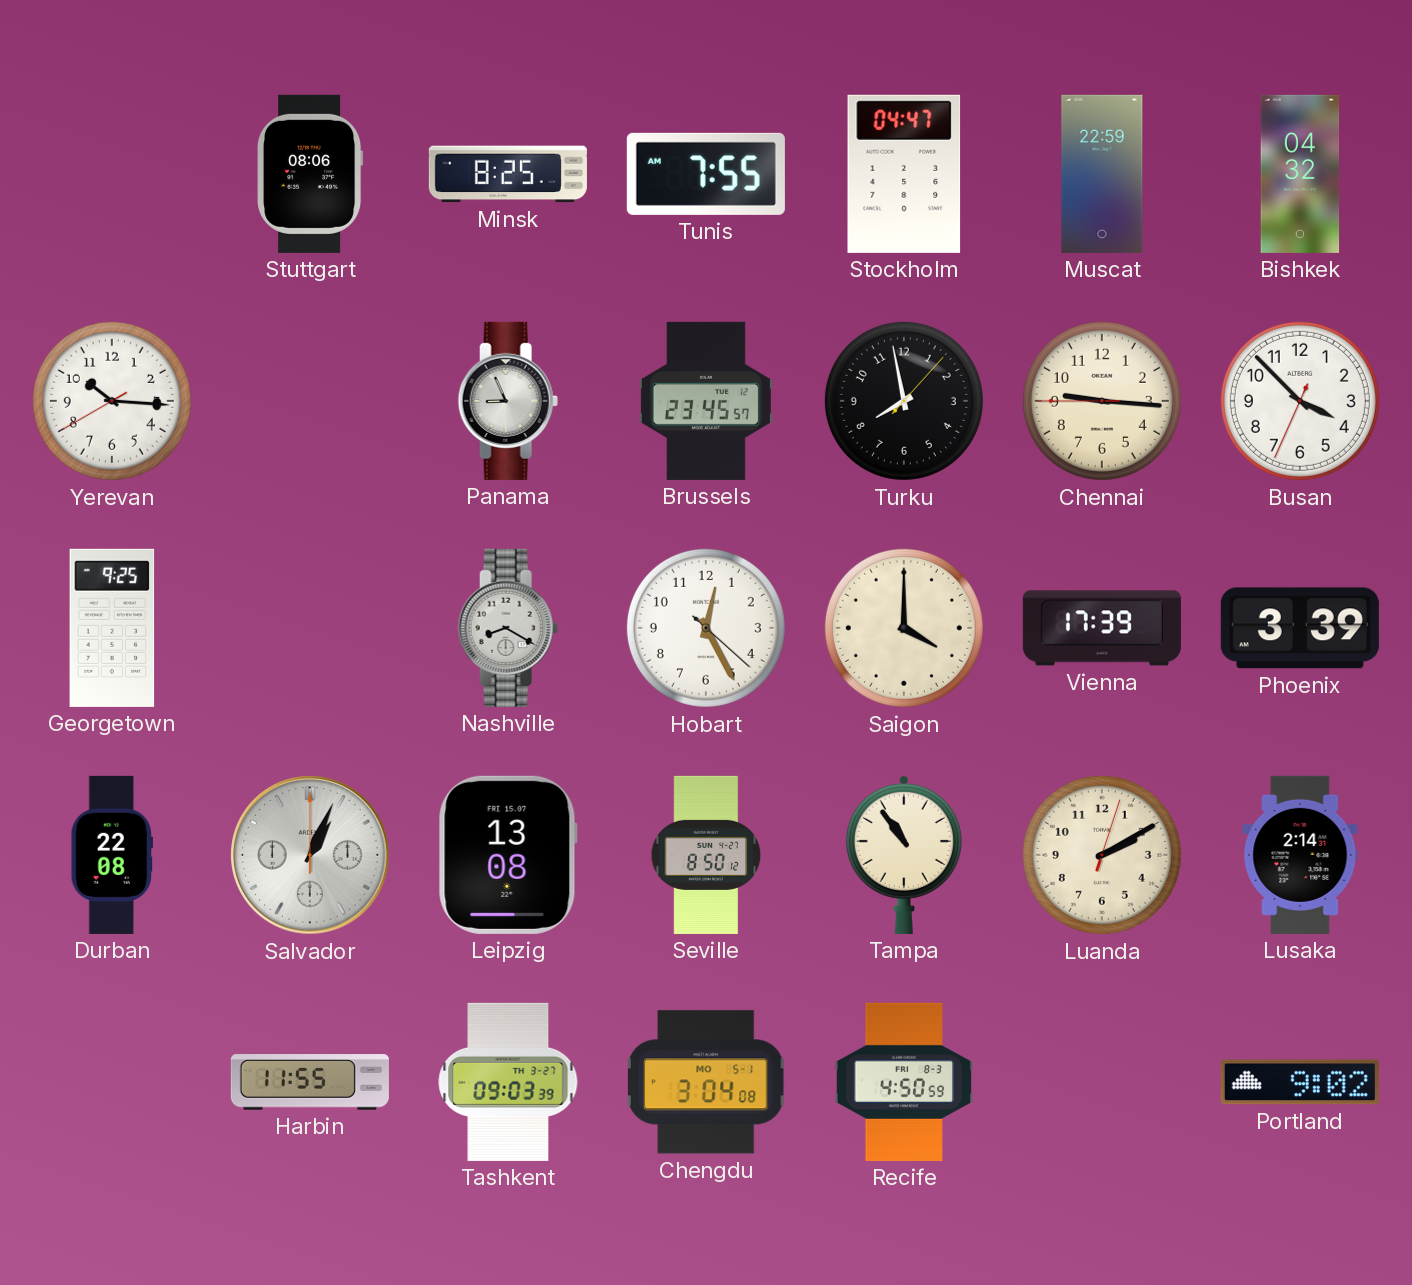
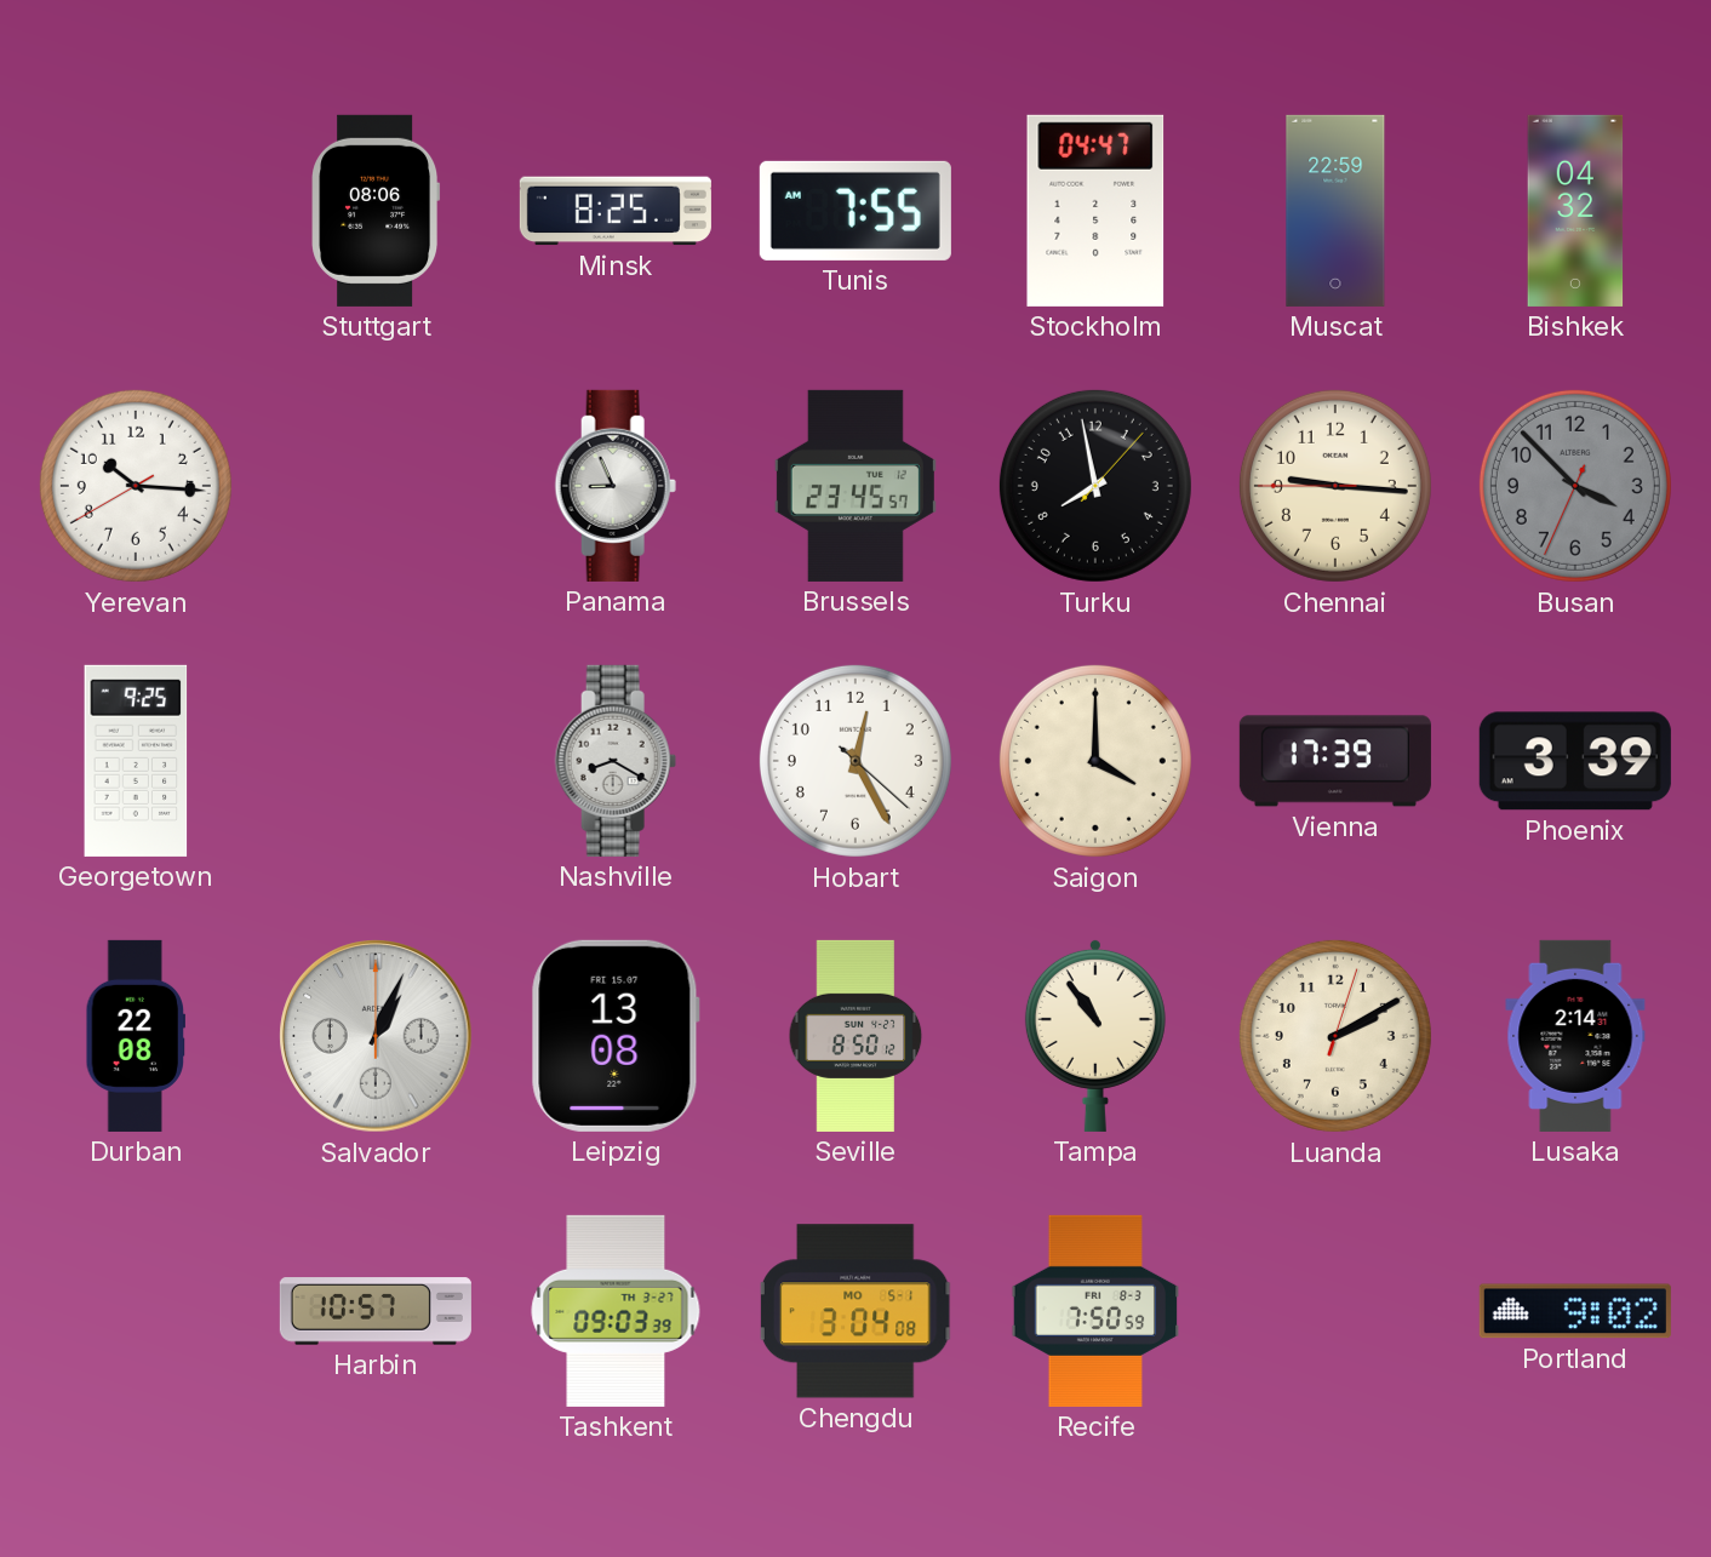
Busan dial: white -> grey (1575, 486)
Harbin: 11:55 -> 10:57 (376, 1311)
Recife: 4:50 -> 7:50 (1095, 1311)
